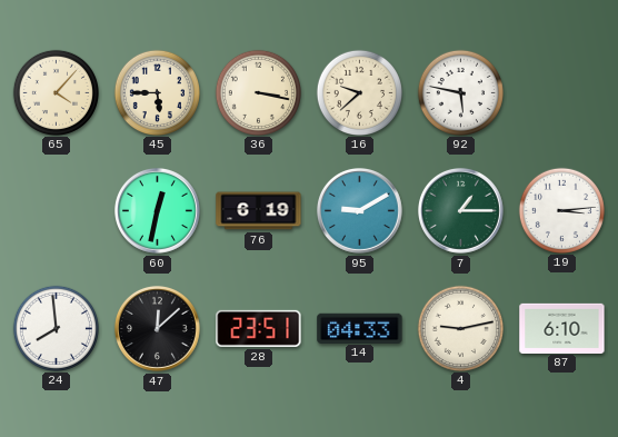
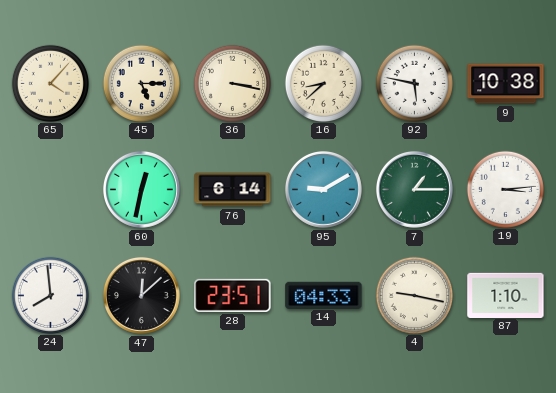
45: 5:45 -> 5:15 (141, 83)
16: 9:38 -> 8:38 (323, 83)
9: none -> 10:38 (506, 84)
76: 6:19 -> 6:14 (233, 190)
4: 9:13 -> 9:17 (414, 295)
87: 6:10 -> 1:10 (506, 295)
